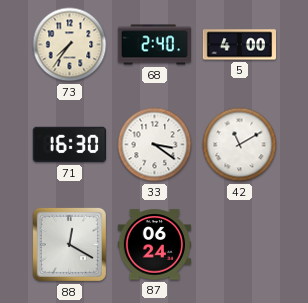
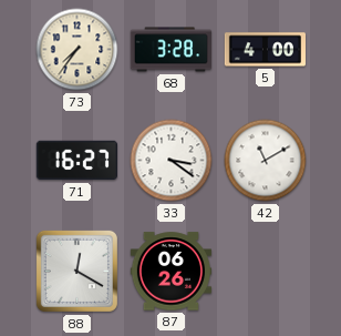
68: 2:40 -> 3:28 (170, 50)
71: 16:30 -> 16:27 (76, 161)
87: 06:24 -> 06:26 (170, 272)
